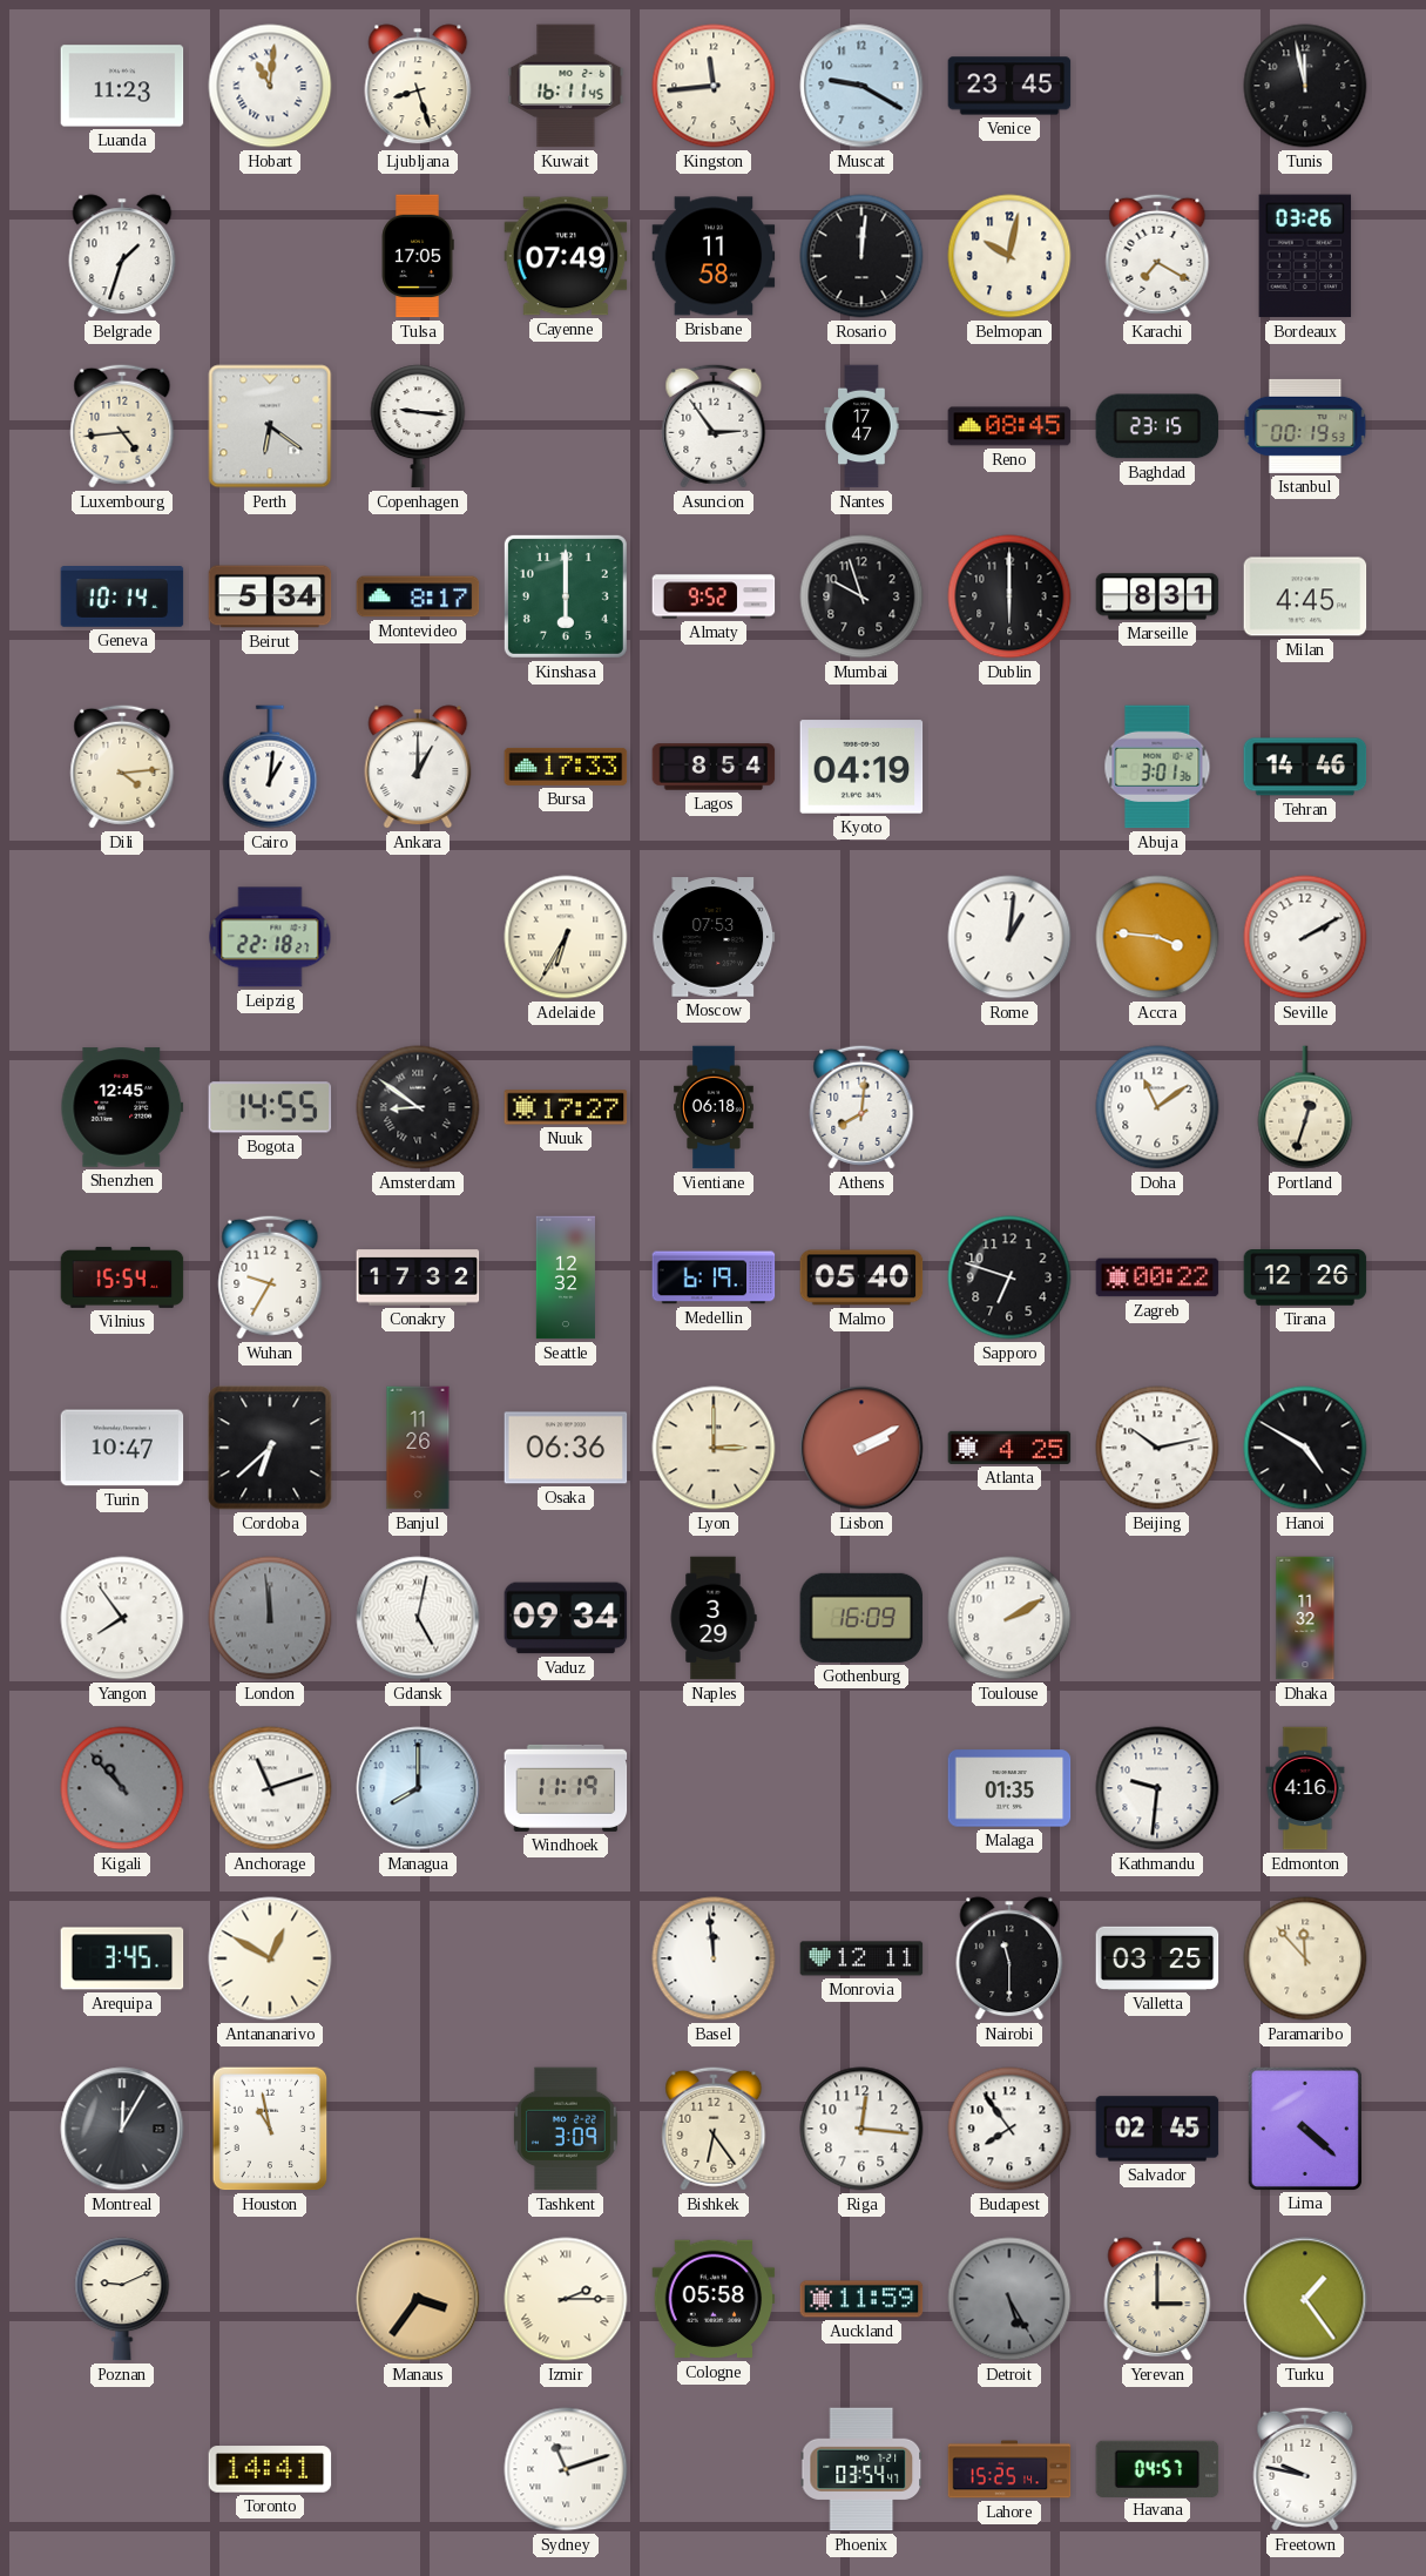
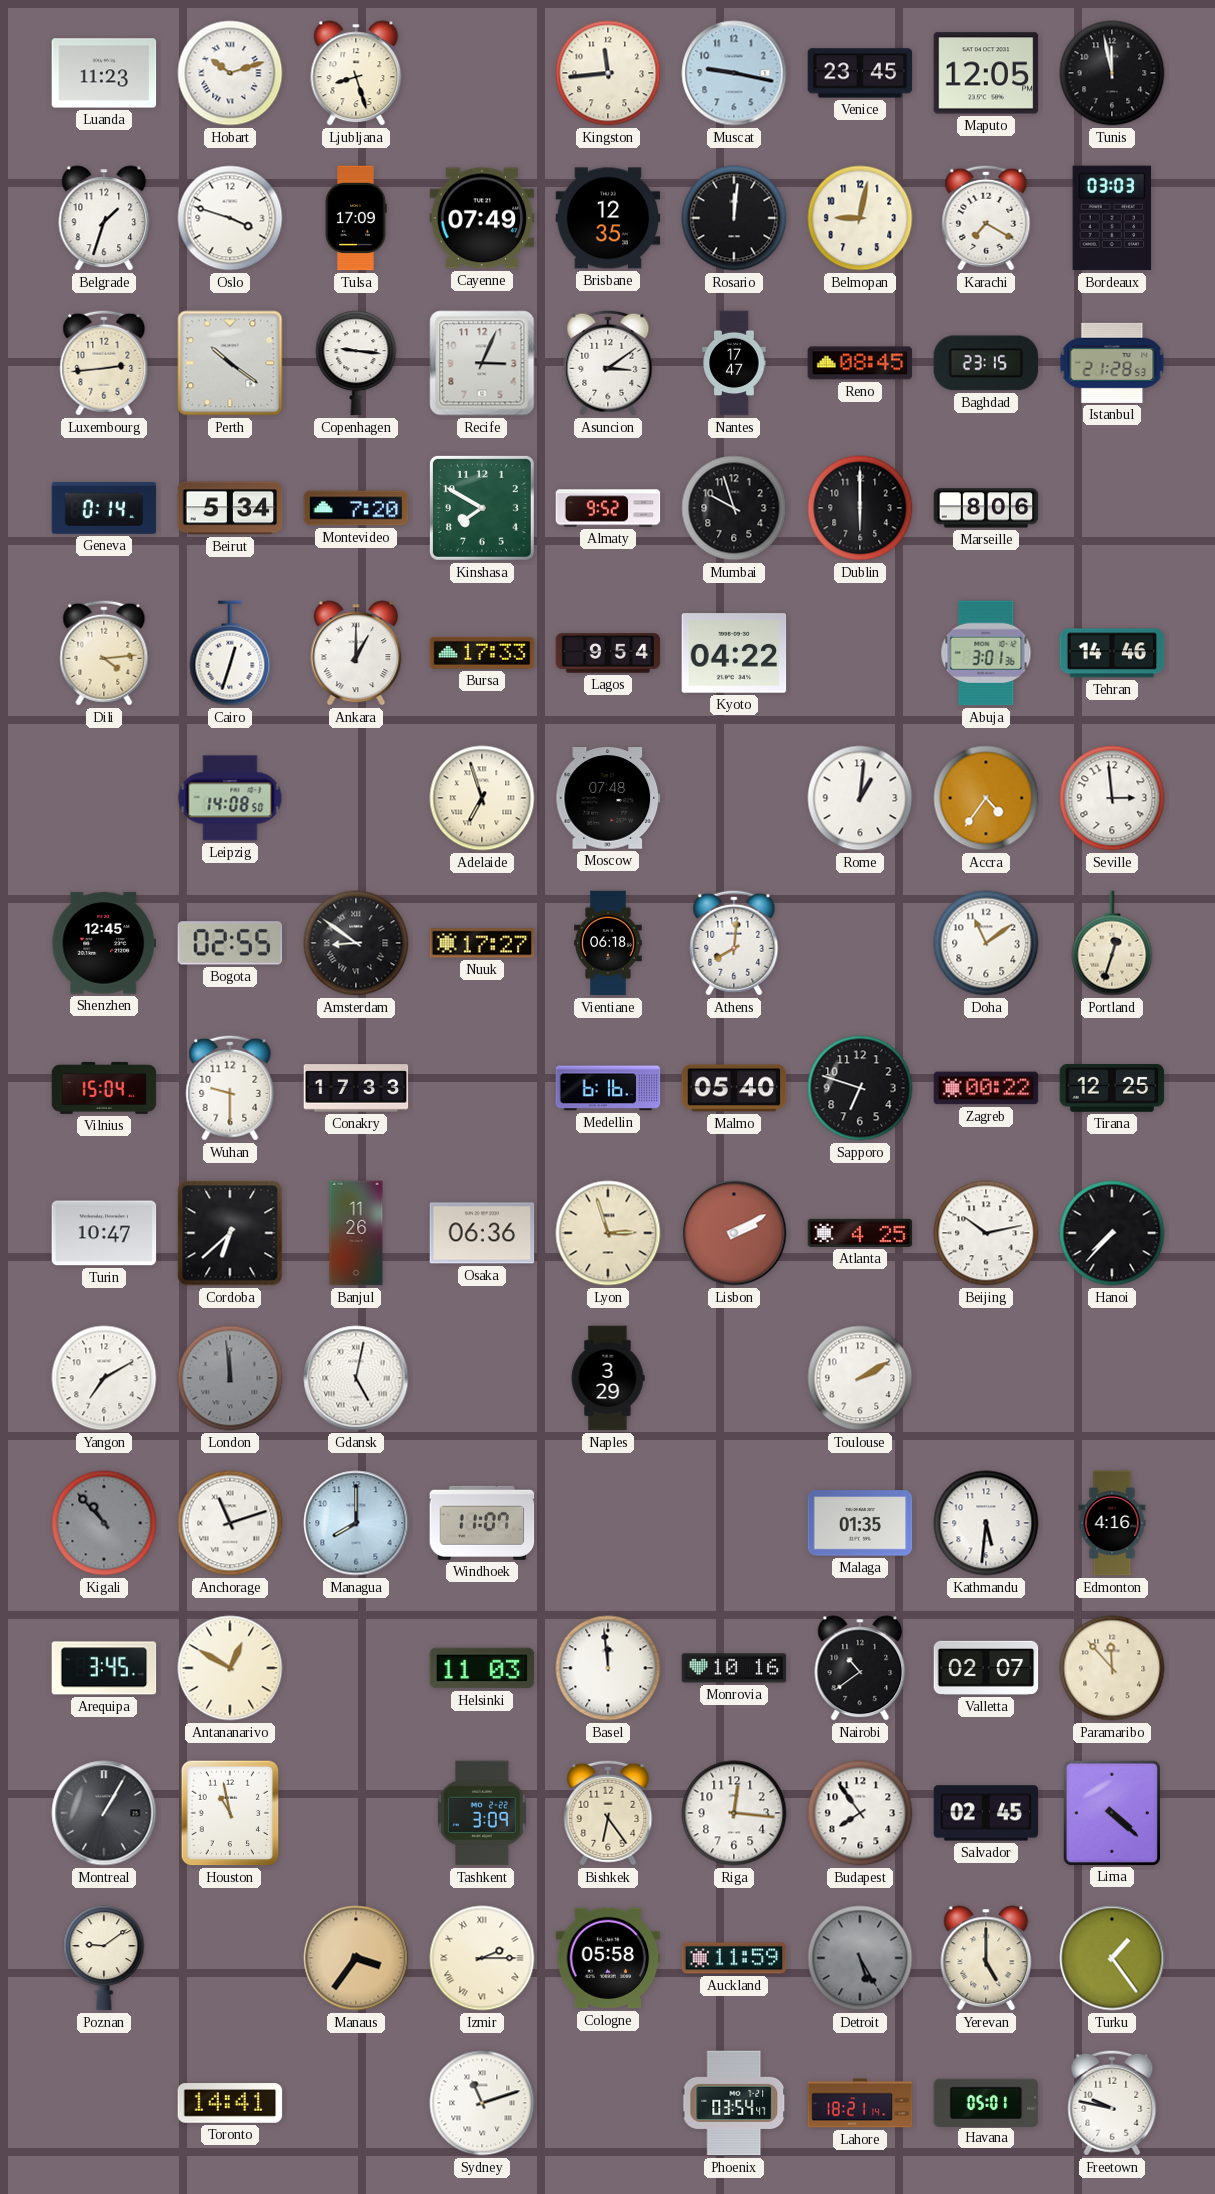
Hobart: 11:01 -> 10:12 (230, 73)
Kuwait: 16:11 -> none (566, 86)
Muscat: 9:20 -> 9:17 (734, 73)
Maputo: none -> 12:05 (986, 73)
Oslo: none -> 3:48 (230, 218)
Tulsa: 17:05 -> 17:09 (356, 218)
Brisbane: 11:58 -> 12:35 (608, 218)
Belmopan: 10:02 -> 9:02 (860, 218)
Bordeaux: 03:26 -> 03:03 (1112, 218)
Luxembourg: 4:44 -> 2:44 (104, 363)
Perth: 6:21 -> 10:21 (230, 363)
Recife: none -> 3:04 (482, 363)
Asuncion: 2:54 -> 3:09 (608, 363)
Istanbul: 00:19 -> 21:28 (1112, 363)
Geneva: 10:14 -> 0:14 (104, 509)
Montevideo: 8:17 -> 7:20 (356, 508)
Kinshasa: 6:00 -> 7:50 (482, 508)
Marseille: 8:31 -> 8:06 (986, 508)
Milan: 4:45 -> none (1305, 596)
Cairo: 1:01 -> 12:33 (230, 653)
Lagos: 8:54 -> 9:54 (608, 653)
Kyoto: 04:19 -> 04:22 (734, 653)
Leipzig: 22:18 -> 14:08 (230, 798)
Adelaide: 6:35 -> 6:57 (482, 798)
Moscow: 07:53 -> 07:48 (608, 798)
Accra: 3:46 -> 4:36 (986, 798)
Seville: 2:10 -> 2:59 (1112, 798)
Bogota: 14:55 -> 02:55 (230, 943)
Vilnius: 15:54 -> 15:04 (104, 1088)
Wuhan: 9:35 -> 9:30 (230, 1088)
Conakry: 17:32 -> 17:33 (356, 1088)
Seattle: 12:32 -> none (566, 1277)
Medellin: 6:19 -> 6:16 (608, 1088)
Tirana: 12:26 -> 12:25 (1112, 1088)
Lyon: 3:00 -> 2:57 (608, 1233)
Hanoi: 4:50 -> 7:37 (1112, 1233)
Yangon: 7:54 -> 7:10 (104, 1378)
Vaduz: 09:34 -> none (566, 1618)
Gothenburg: 16:09 -> none (861, 1618)
Dhaka: 11:32 -> none (1305, 1618)
Windhoek: 11:19 -> 11:07 (482, 1523)
Kathmandu: 9:31 -> 5:31 (986, 1523)
Helsinki: none -> 11:03 (482, 1668)
Monrovia: 12:11 -> 10:16 (734, 1668)
Nairobi: 11:30 -> 10:39 (860, 1668)
Valletta: 03:25 -> 02:07 (986, 1668)
Montreal: 12:05 -> 1:05 (104, 1813)
Poznan: 9:11 -> 9:09 (104, 1958)
Yerevan: 3:00 -> 5:00 (986, 1958)
Lahore: 15:25 -> 18:21 (860, 2103)
Havana: 04:57 -> 05:01 (986, 2102)
